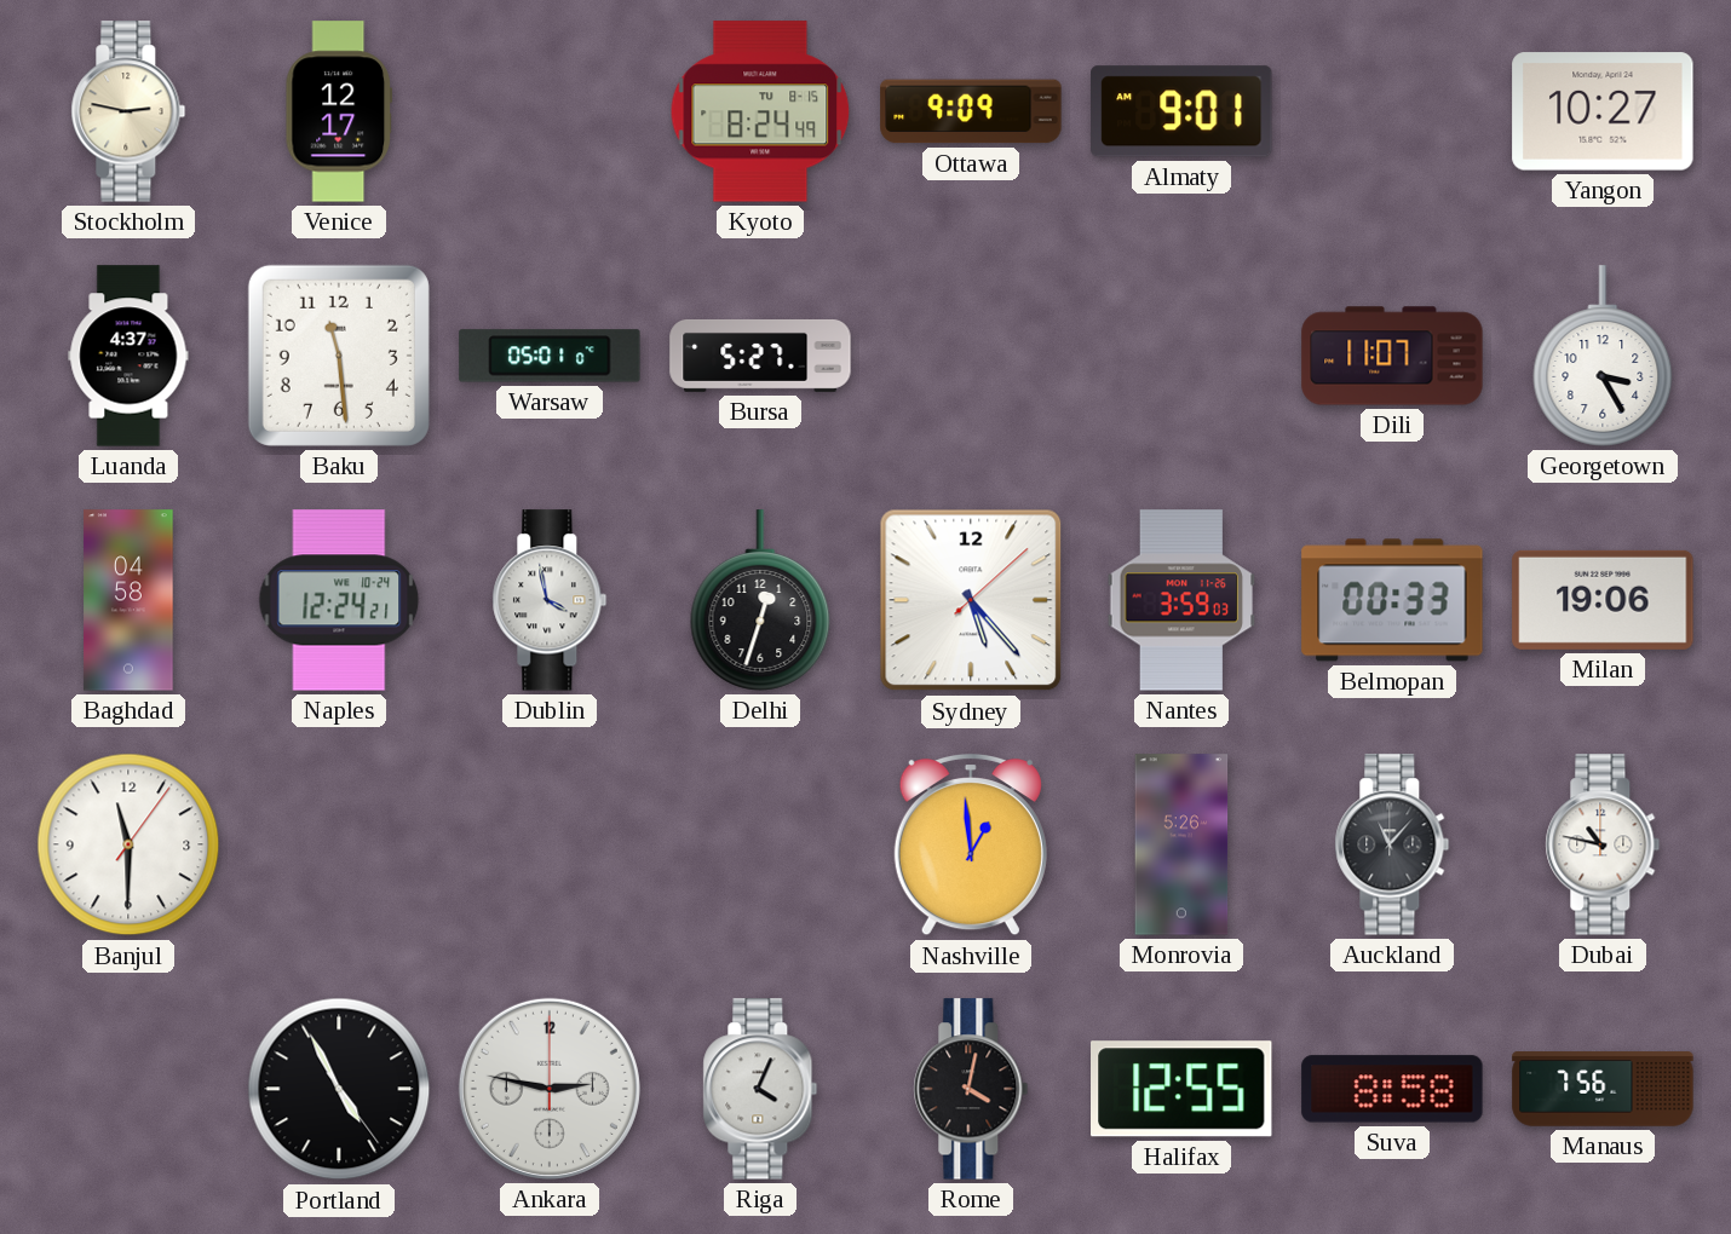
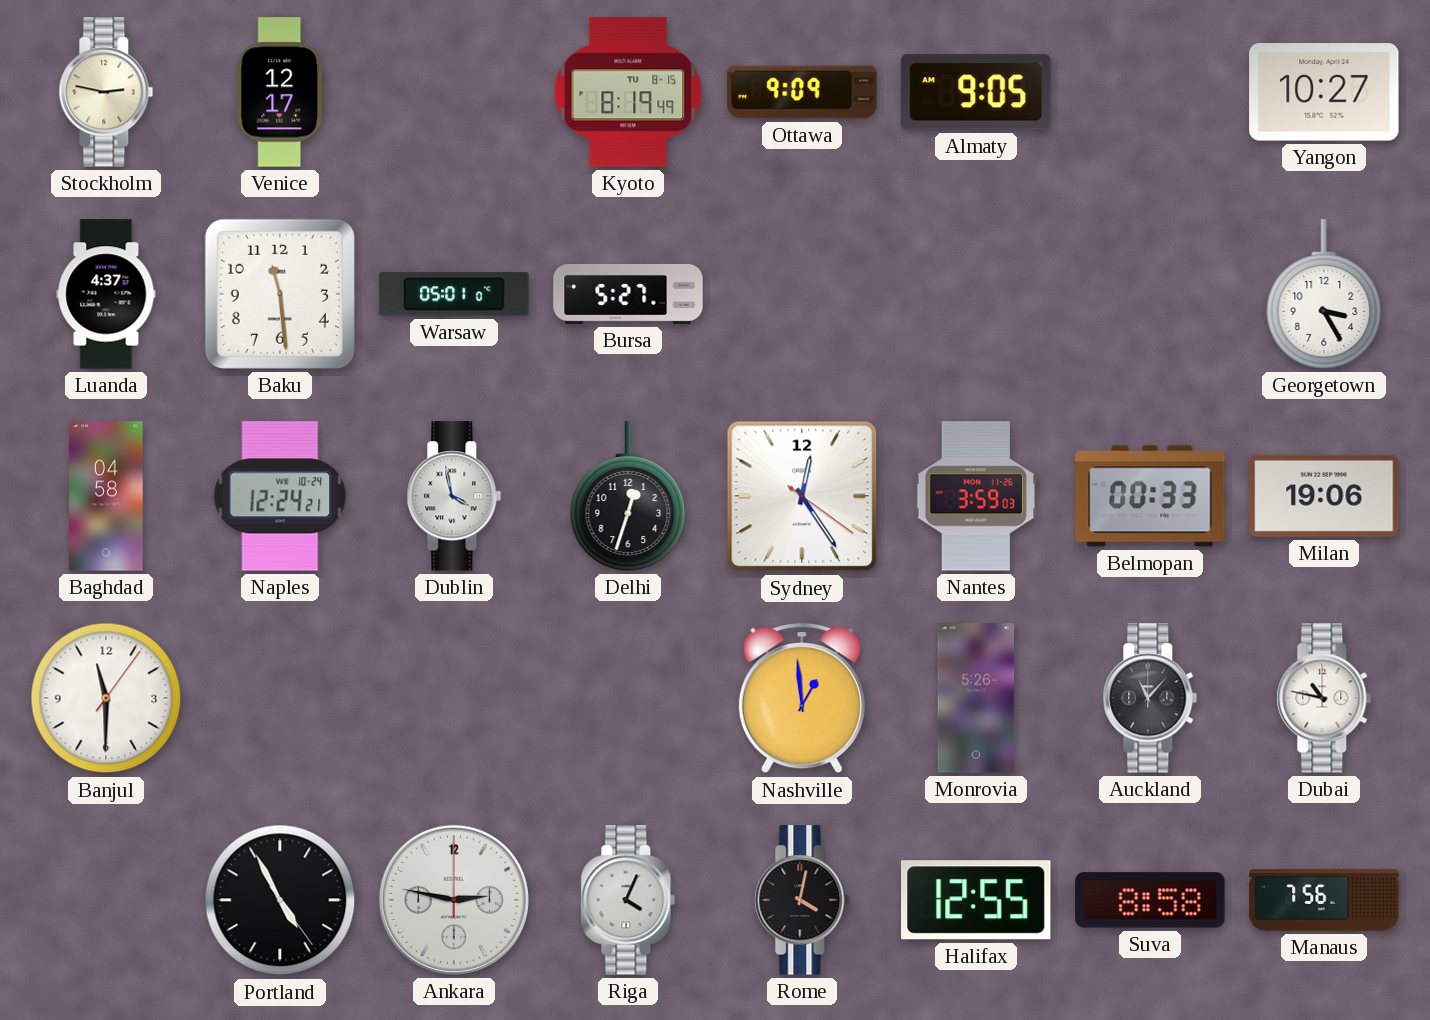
Kyoto: 8:24 -> 8:19 (628, 92)
Almaty: 9:01 -> 9:05 (976, 92)
Dili: 11:07 -> none (1392, 356)
Sydney: 5:23 -> 12:24 (802, 496)
